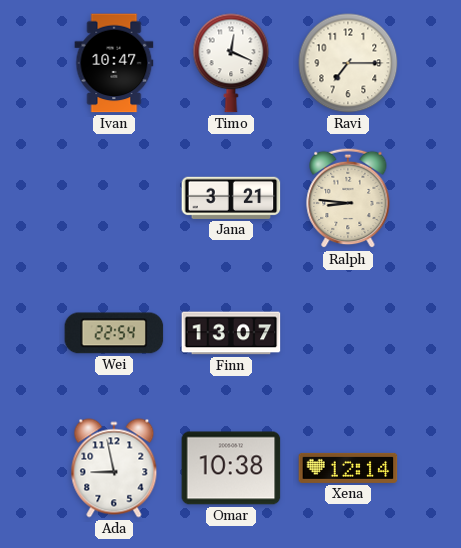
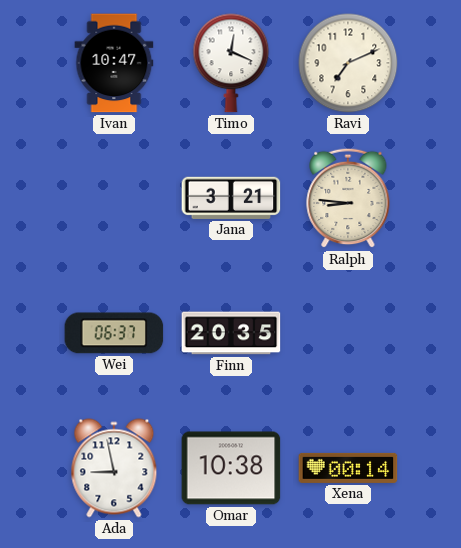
Ravi: 7:15 -> 7:11 (348, 63)
Wei: 22:54 -> 06:37 (114, 333)
Finn: 13:07 -> 20:35 (231, 333)
Xena: 12:14 -> 00:14 (348, 468)
